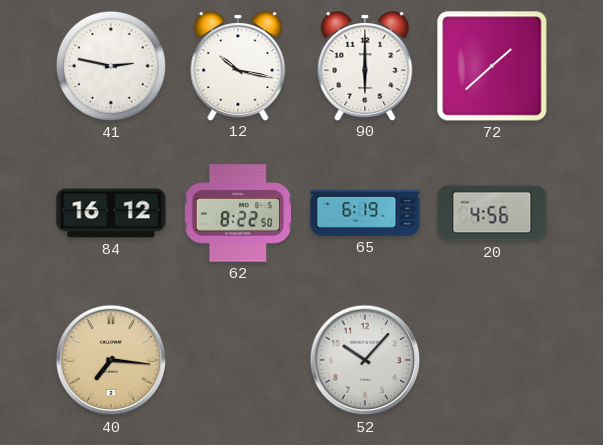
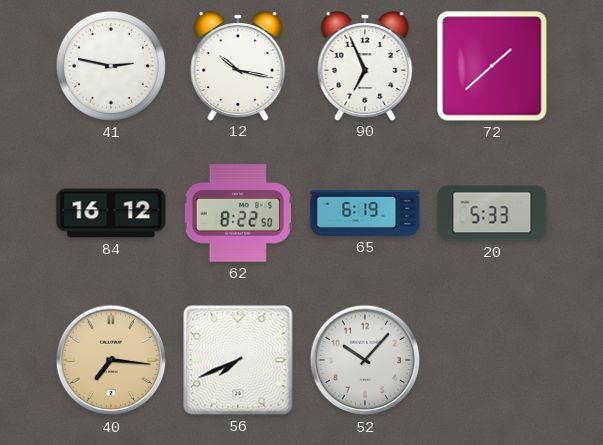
90: 6:00 -> 6:56 (365, 66)
20: 4:56 -> 5:33 (492, 213)
56: none -> 7:41 (238, 360)
